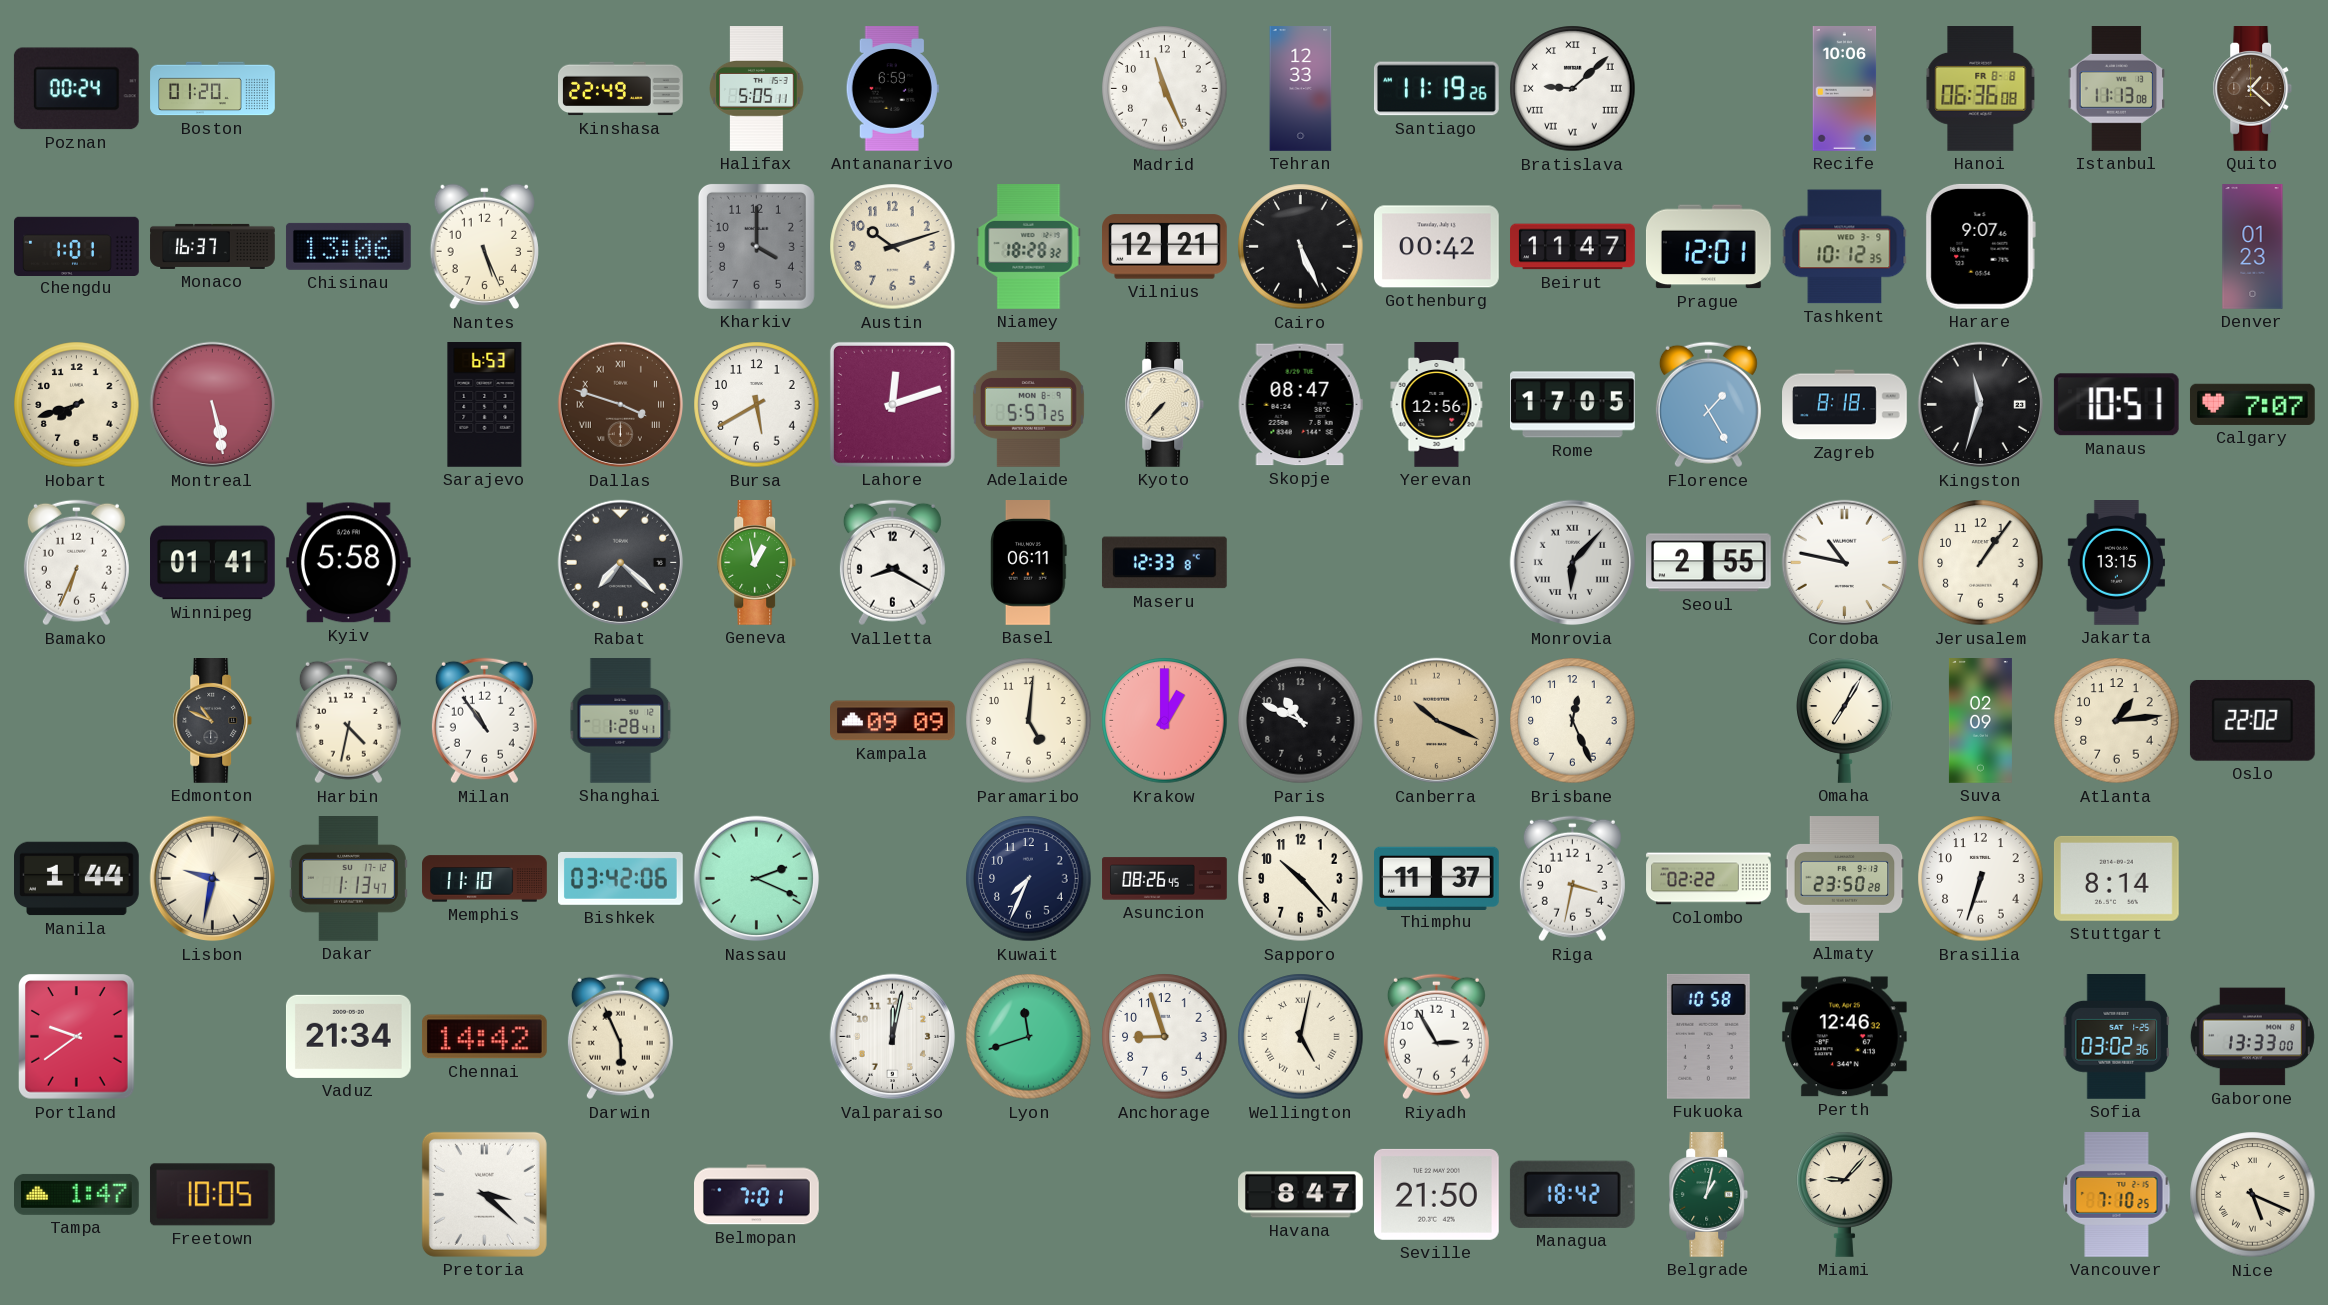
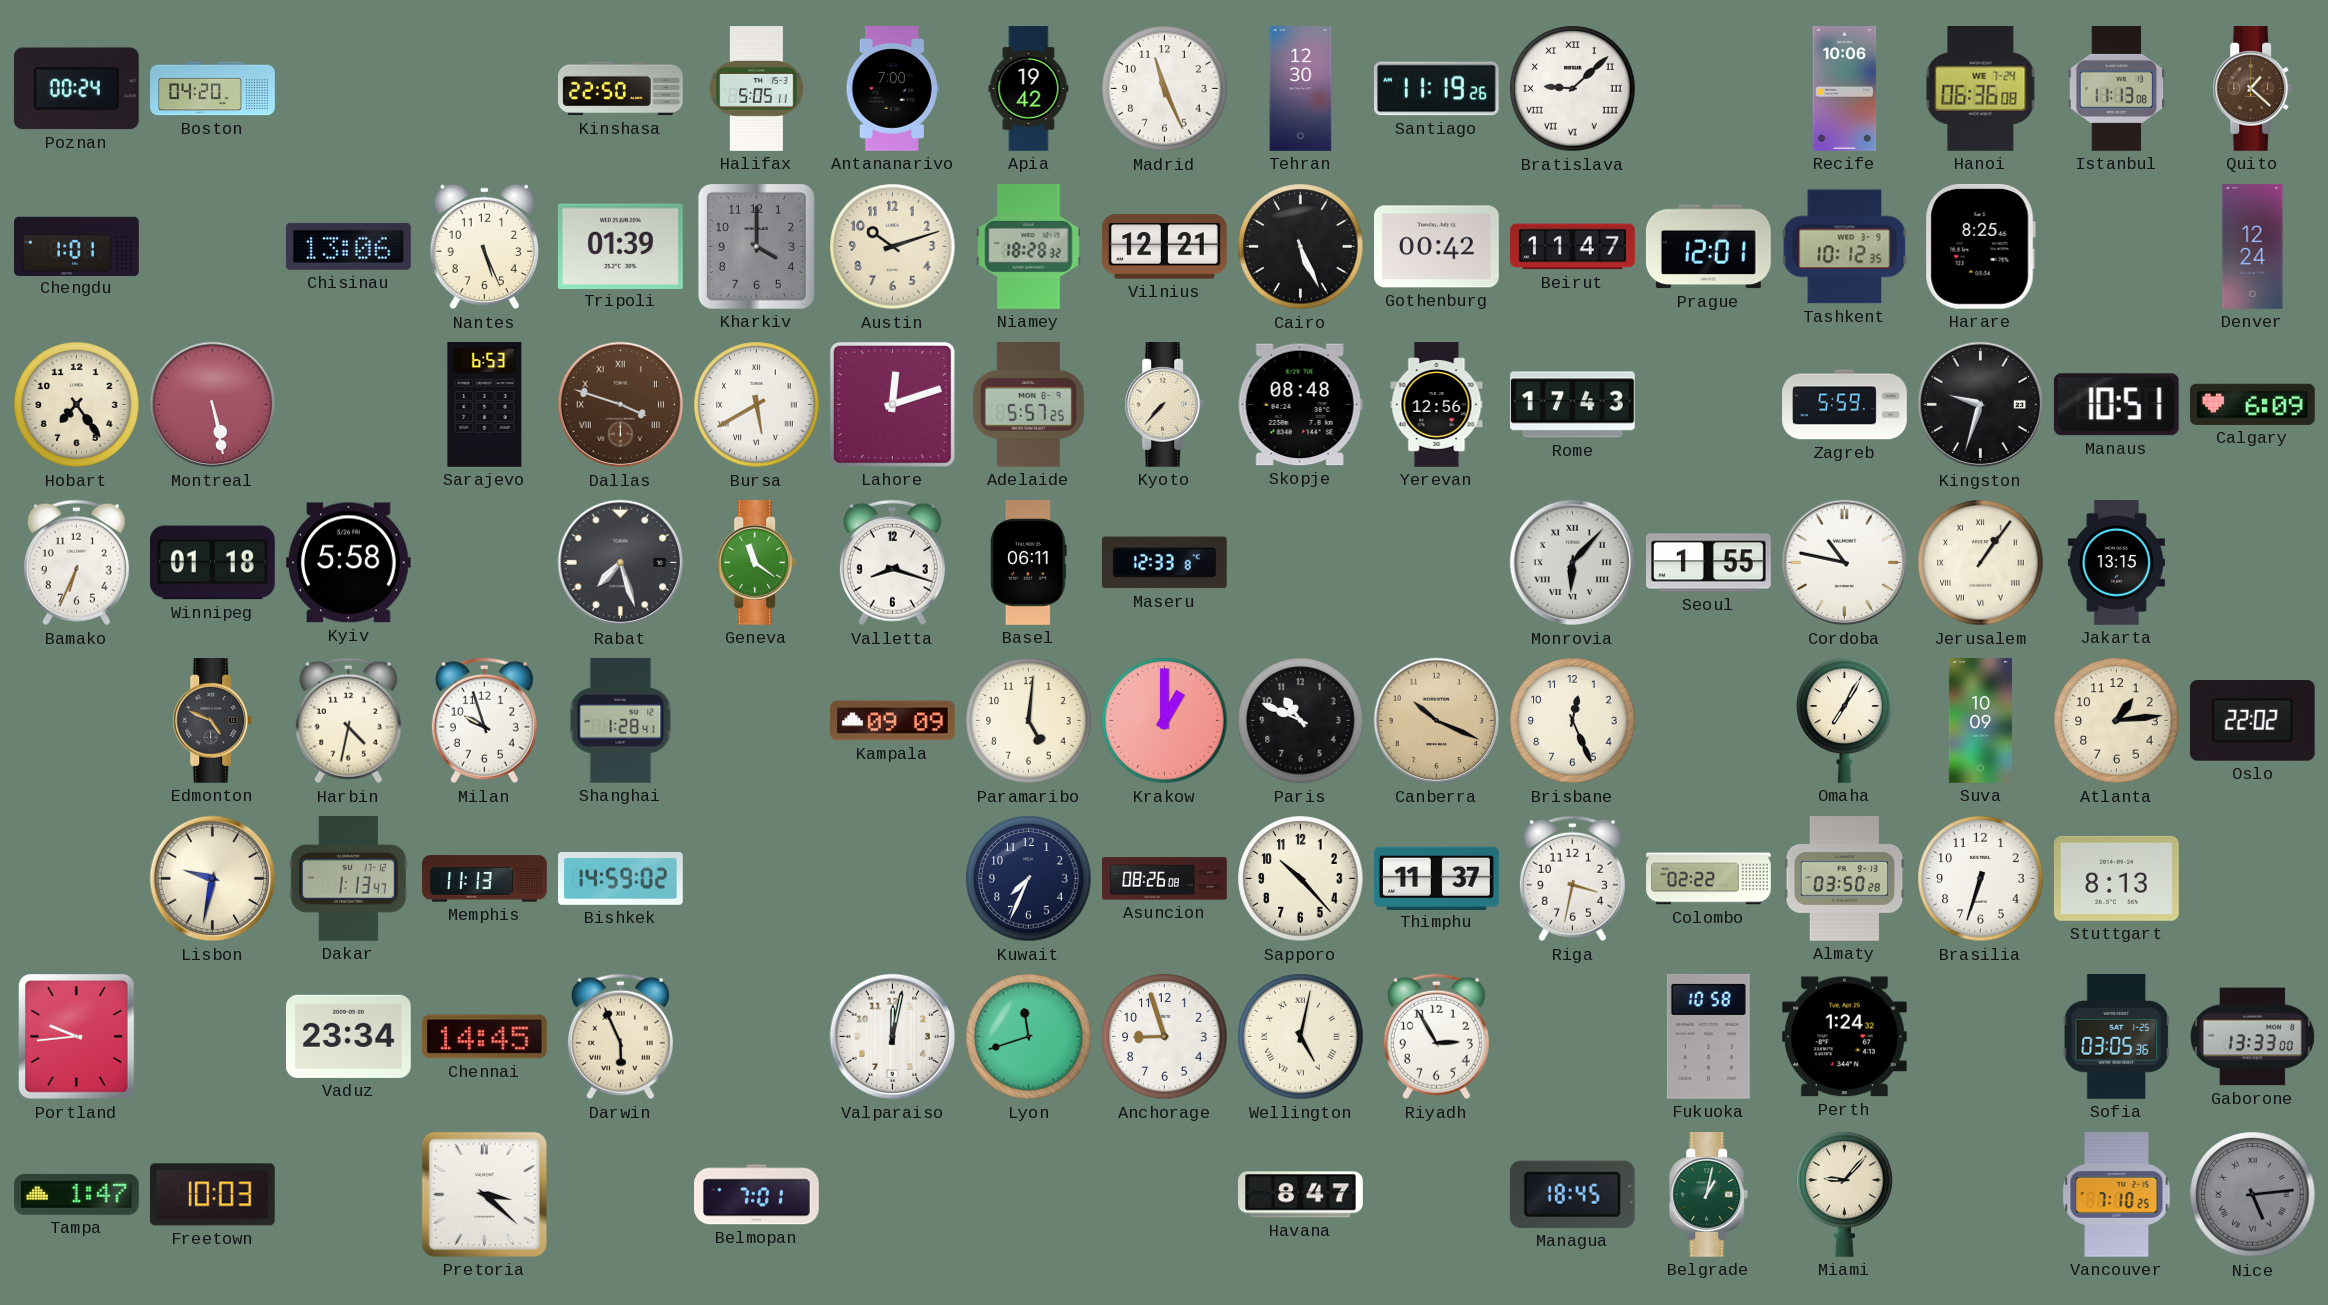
Boston: 01:20 -> 04:20 (213, 89)
Kinshasa: 22:49 -> 22:50 (621, 89)
Antananarivo: 6:59 -> 7:00 (892, 89)
Apia: none -> 19:42 (1029, 89)
Tehran: 12:33 -> 12:30 (1301, 89)
Hanoi date: FR 8-8 -> WE 7-24 (1981, 89)
Monaco: 16:37 -> none (213, 246)
Tripoli: none -> 01:39 (620, 246)
Harare: 9:07 -> 8:25 (1980, 246)
Denver: 01:23 -> 12:24 (2253, 247)
Hobart: 7:42 -> 7:24 (77, 405)
Bursa numerals: Arabic -> Roman (757, 405)
Skopje: 08:47 -> 08:48 (1300, 405)
Rome: 17:05 -> 17:43 (1573, 405)
Florence: 1:25 -> none (1708, 405)
Zagreb: 8:18 -> 5:59 (1845, 405)
Kingston: 11:33 -> 9:33 (1981, 405)
Calgary: 7:07 -> 6:09 (2252, 404)
Winnipeg: 01:41 -> 01:18 (213, 563)
Rabat: 7:22 -> 7:27 (621, 563)
Geneva: 12:58 -> 11:21 (757, 563)
Valletta: 8:20 -> 8:18 (892, 563)
Seoul: 2:55 -> 1:55 (1709, 563)
Jerusalem numerals: Arabic -> Roman (1981, 563)
Edmonton: 10:49 -> 4:49 (213, 721)
Milan: 10:54 -> 9:57 (484, 721)
Suva: 02:09 -> 10:09 (1980, 721)
Manila: 1:44 -> none (77, 879)
Memphis: 11:10 -> 11:13 (485, 879)
Bishkek: 03:42 -> 14:59 (621, 878)
Nassau: 2:19 -> none (757, 879)
Asuncion: 08:26:45 -> 08:26:08 (1165, 879)
Almaty: 23:50 -> 03:50 (1845, 879)
Stuttgart: 8:14 -> 8:13 (2116, 878)
Portland: 9:39 -> 9:44 (77, 1037)
Vaduz: 21:34 -> 23:34 (348, 1036)
Chennai: 14:42 -> 14:45 (484, 1037)
Perth: 12:46 -> 1:24 (1844, 1037)
Sofia: 03:02 -> 03:05 (2116, 1037)
Freetown: 10:05 -> 10:03 (212, 1195)
Seville: 21:50 -> none (1436, 1194)
Managua: 18:42 -> 18:45 (1572, 1194)
Nice: 5:19 -> 5:14 (2253, 1195)
Nice dial: cream -> grey (2253, 1195)
